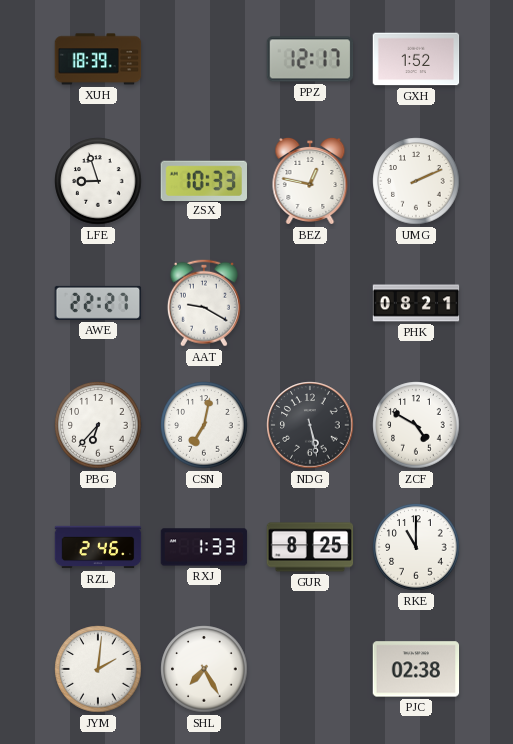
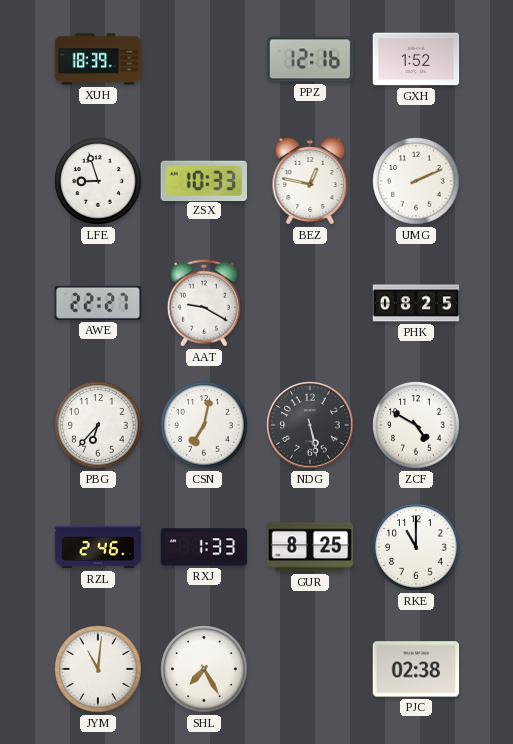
PPZ: 12:17 -> 12:16 (310, 59)
PHK: 08:21 -> 08:25 (416, 303)
JYM: 2:01 -> 11:01 (98, 669)
